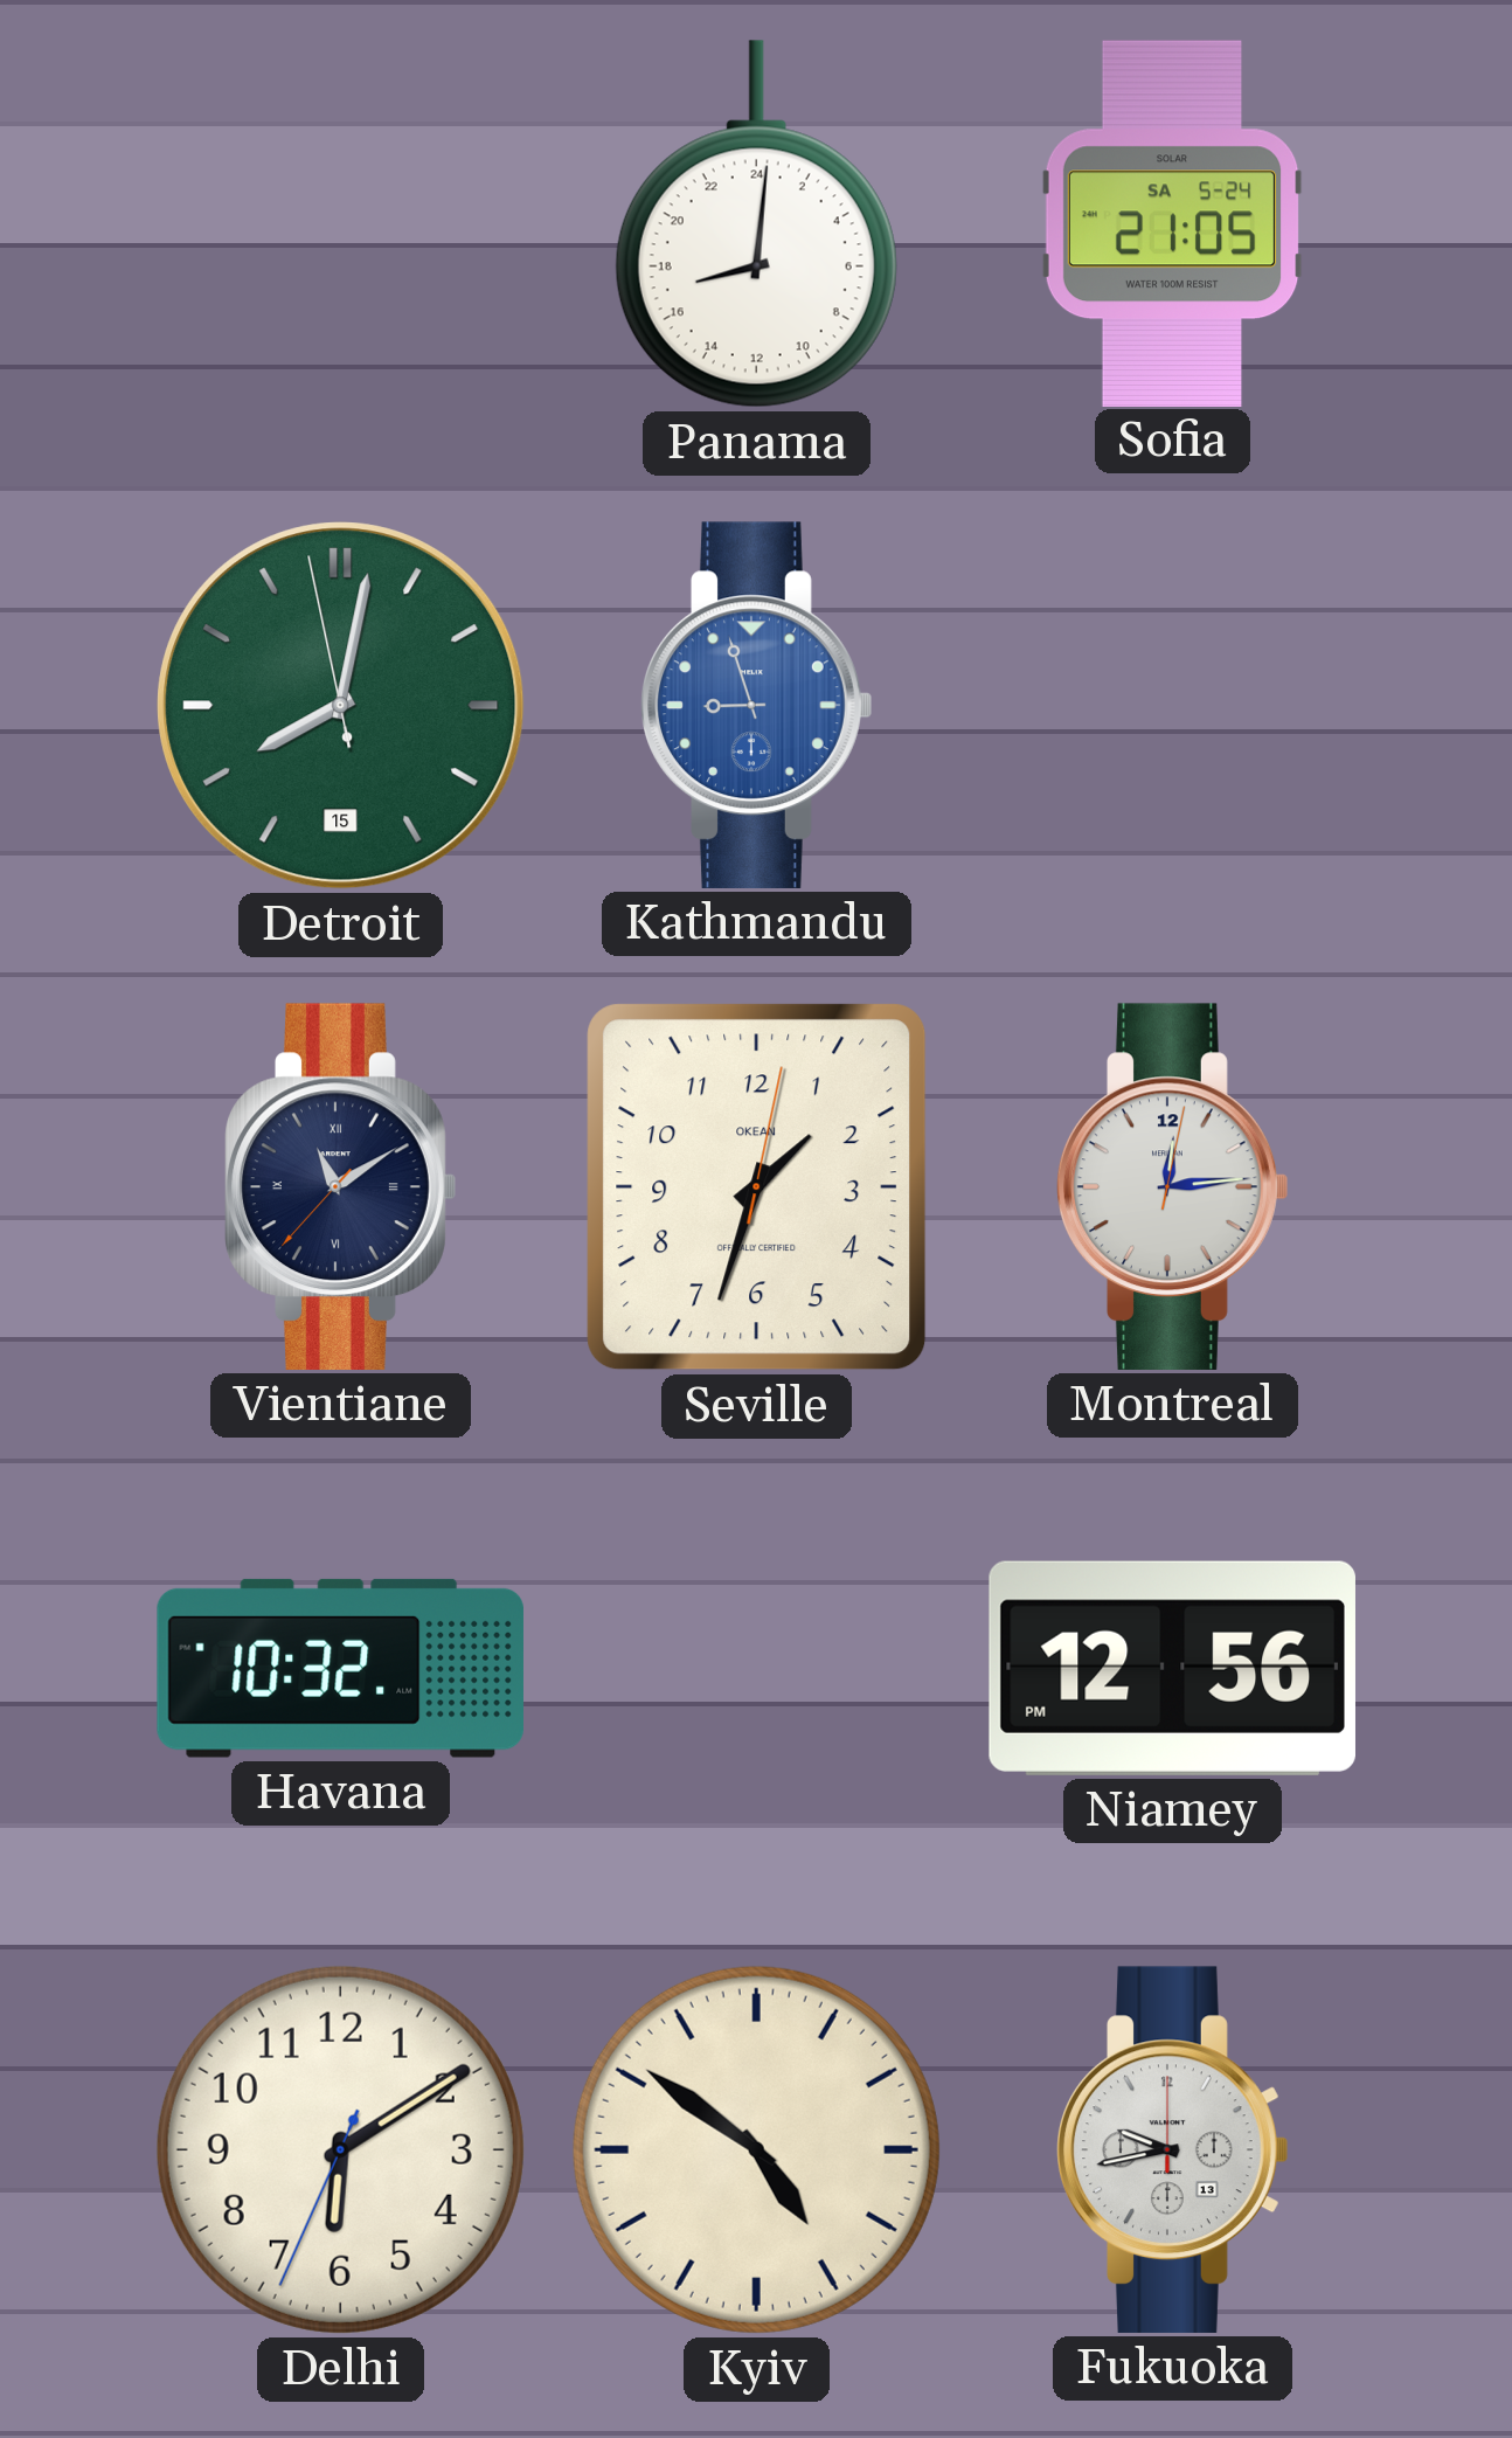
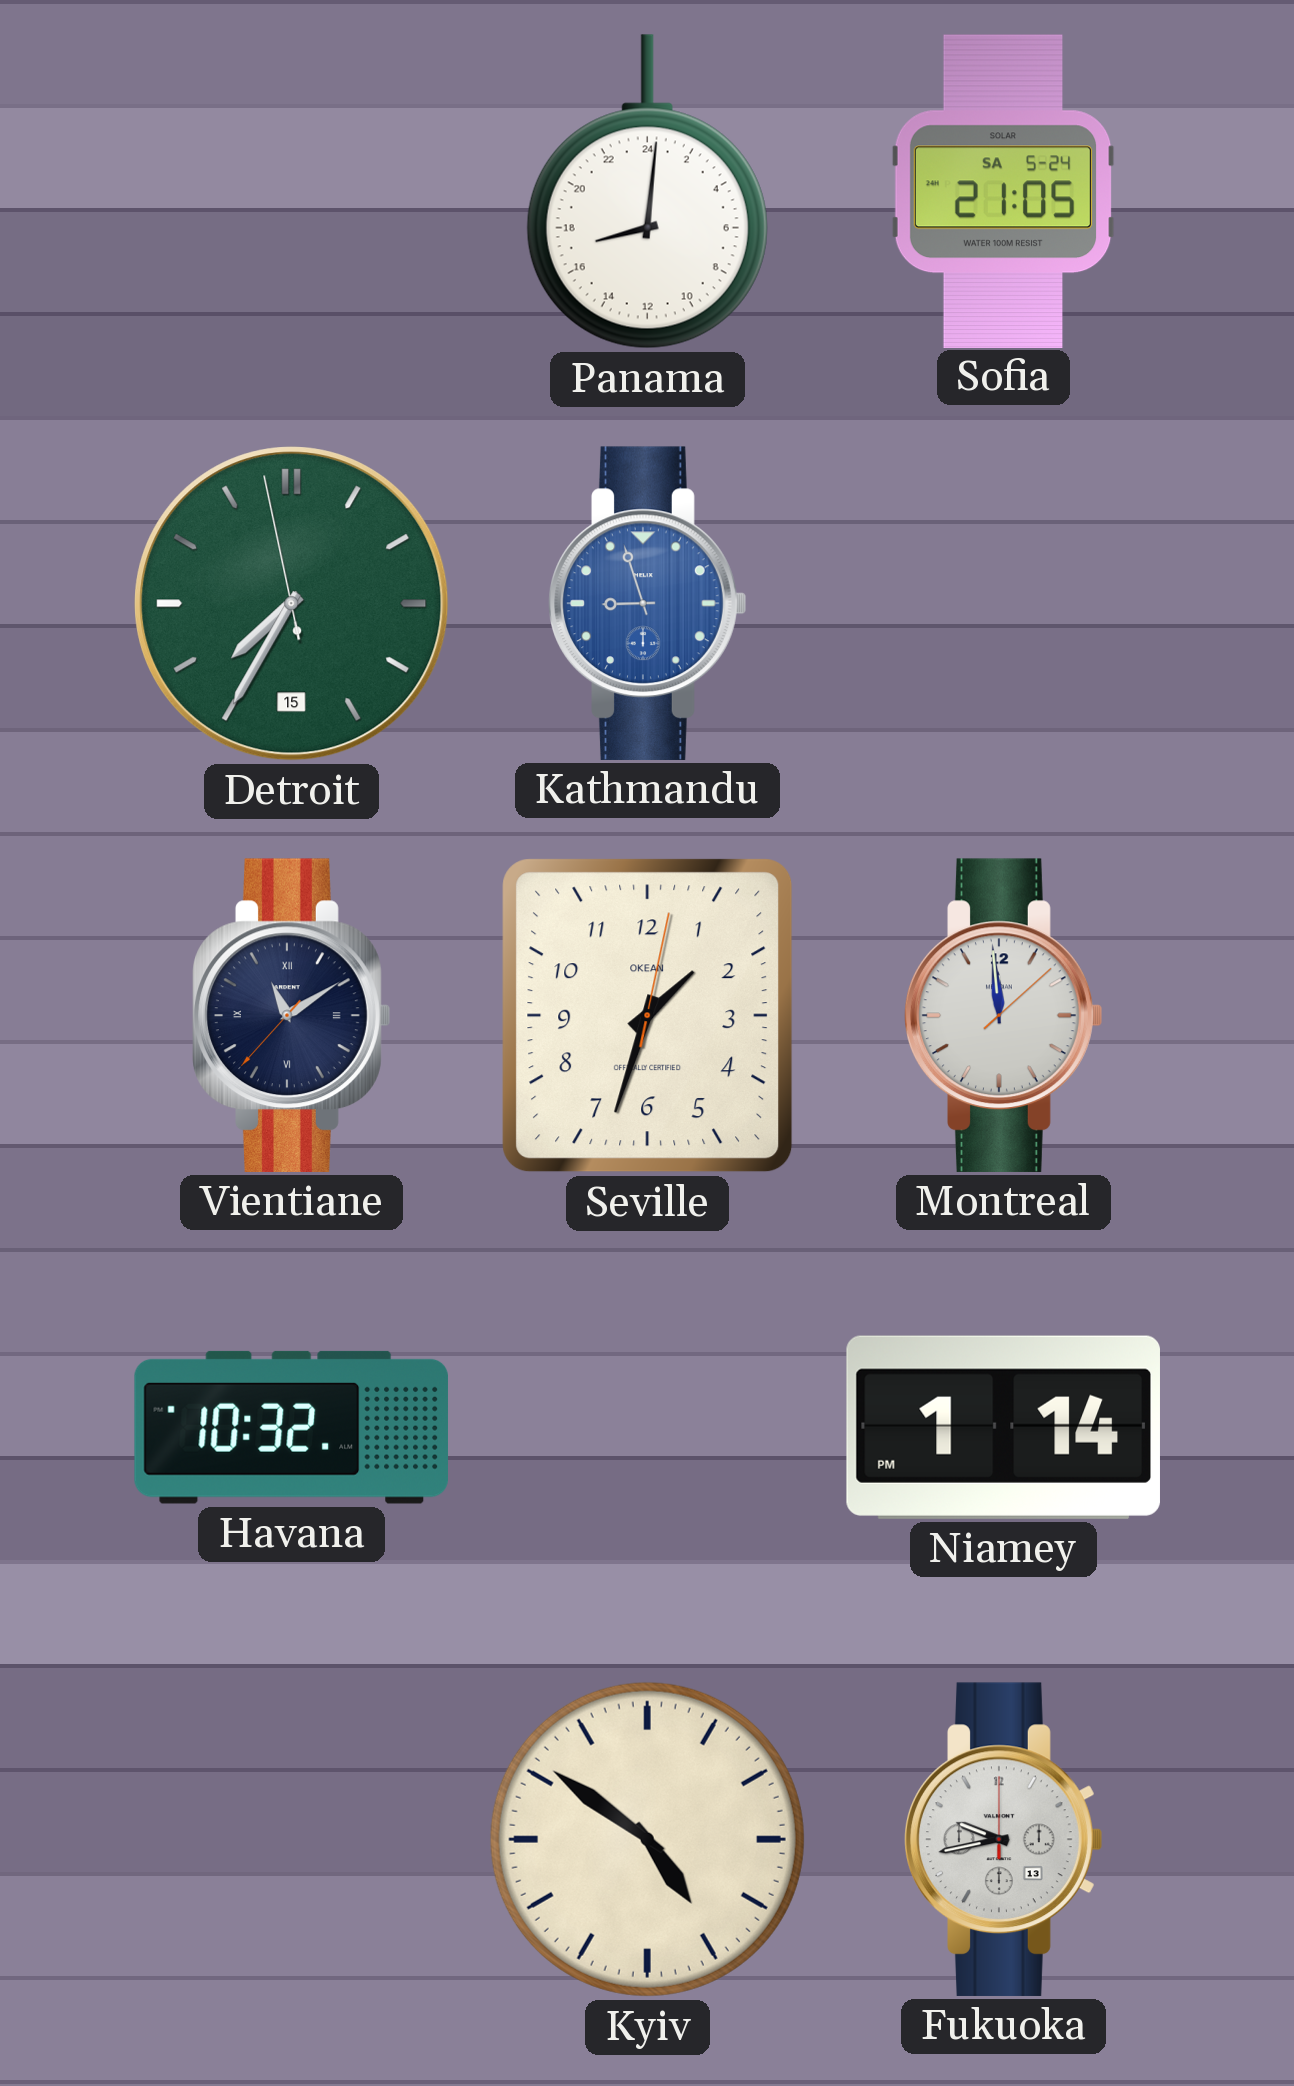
Detroit: 8:01 -> 7:34 (292, 604)
Montreal: 12:14 -> 11:59 (1004, 1015)
Niamey: 12:56 -> 1:14 (1003, 1427)
Delhi: 6:09 -> none (340, 2149)
